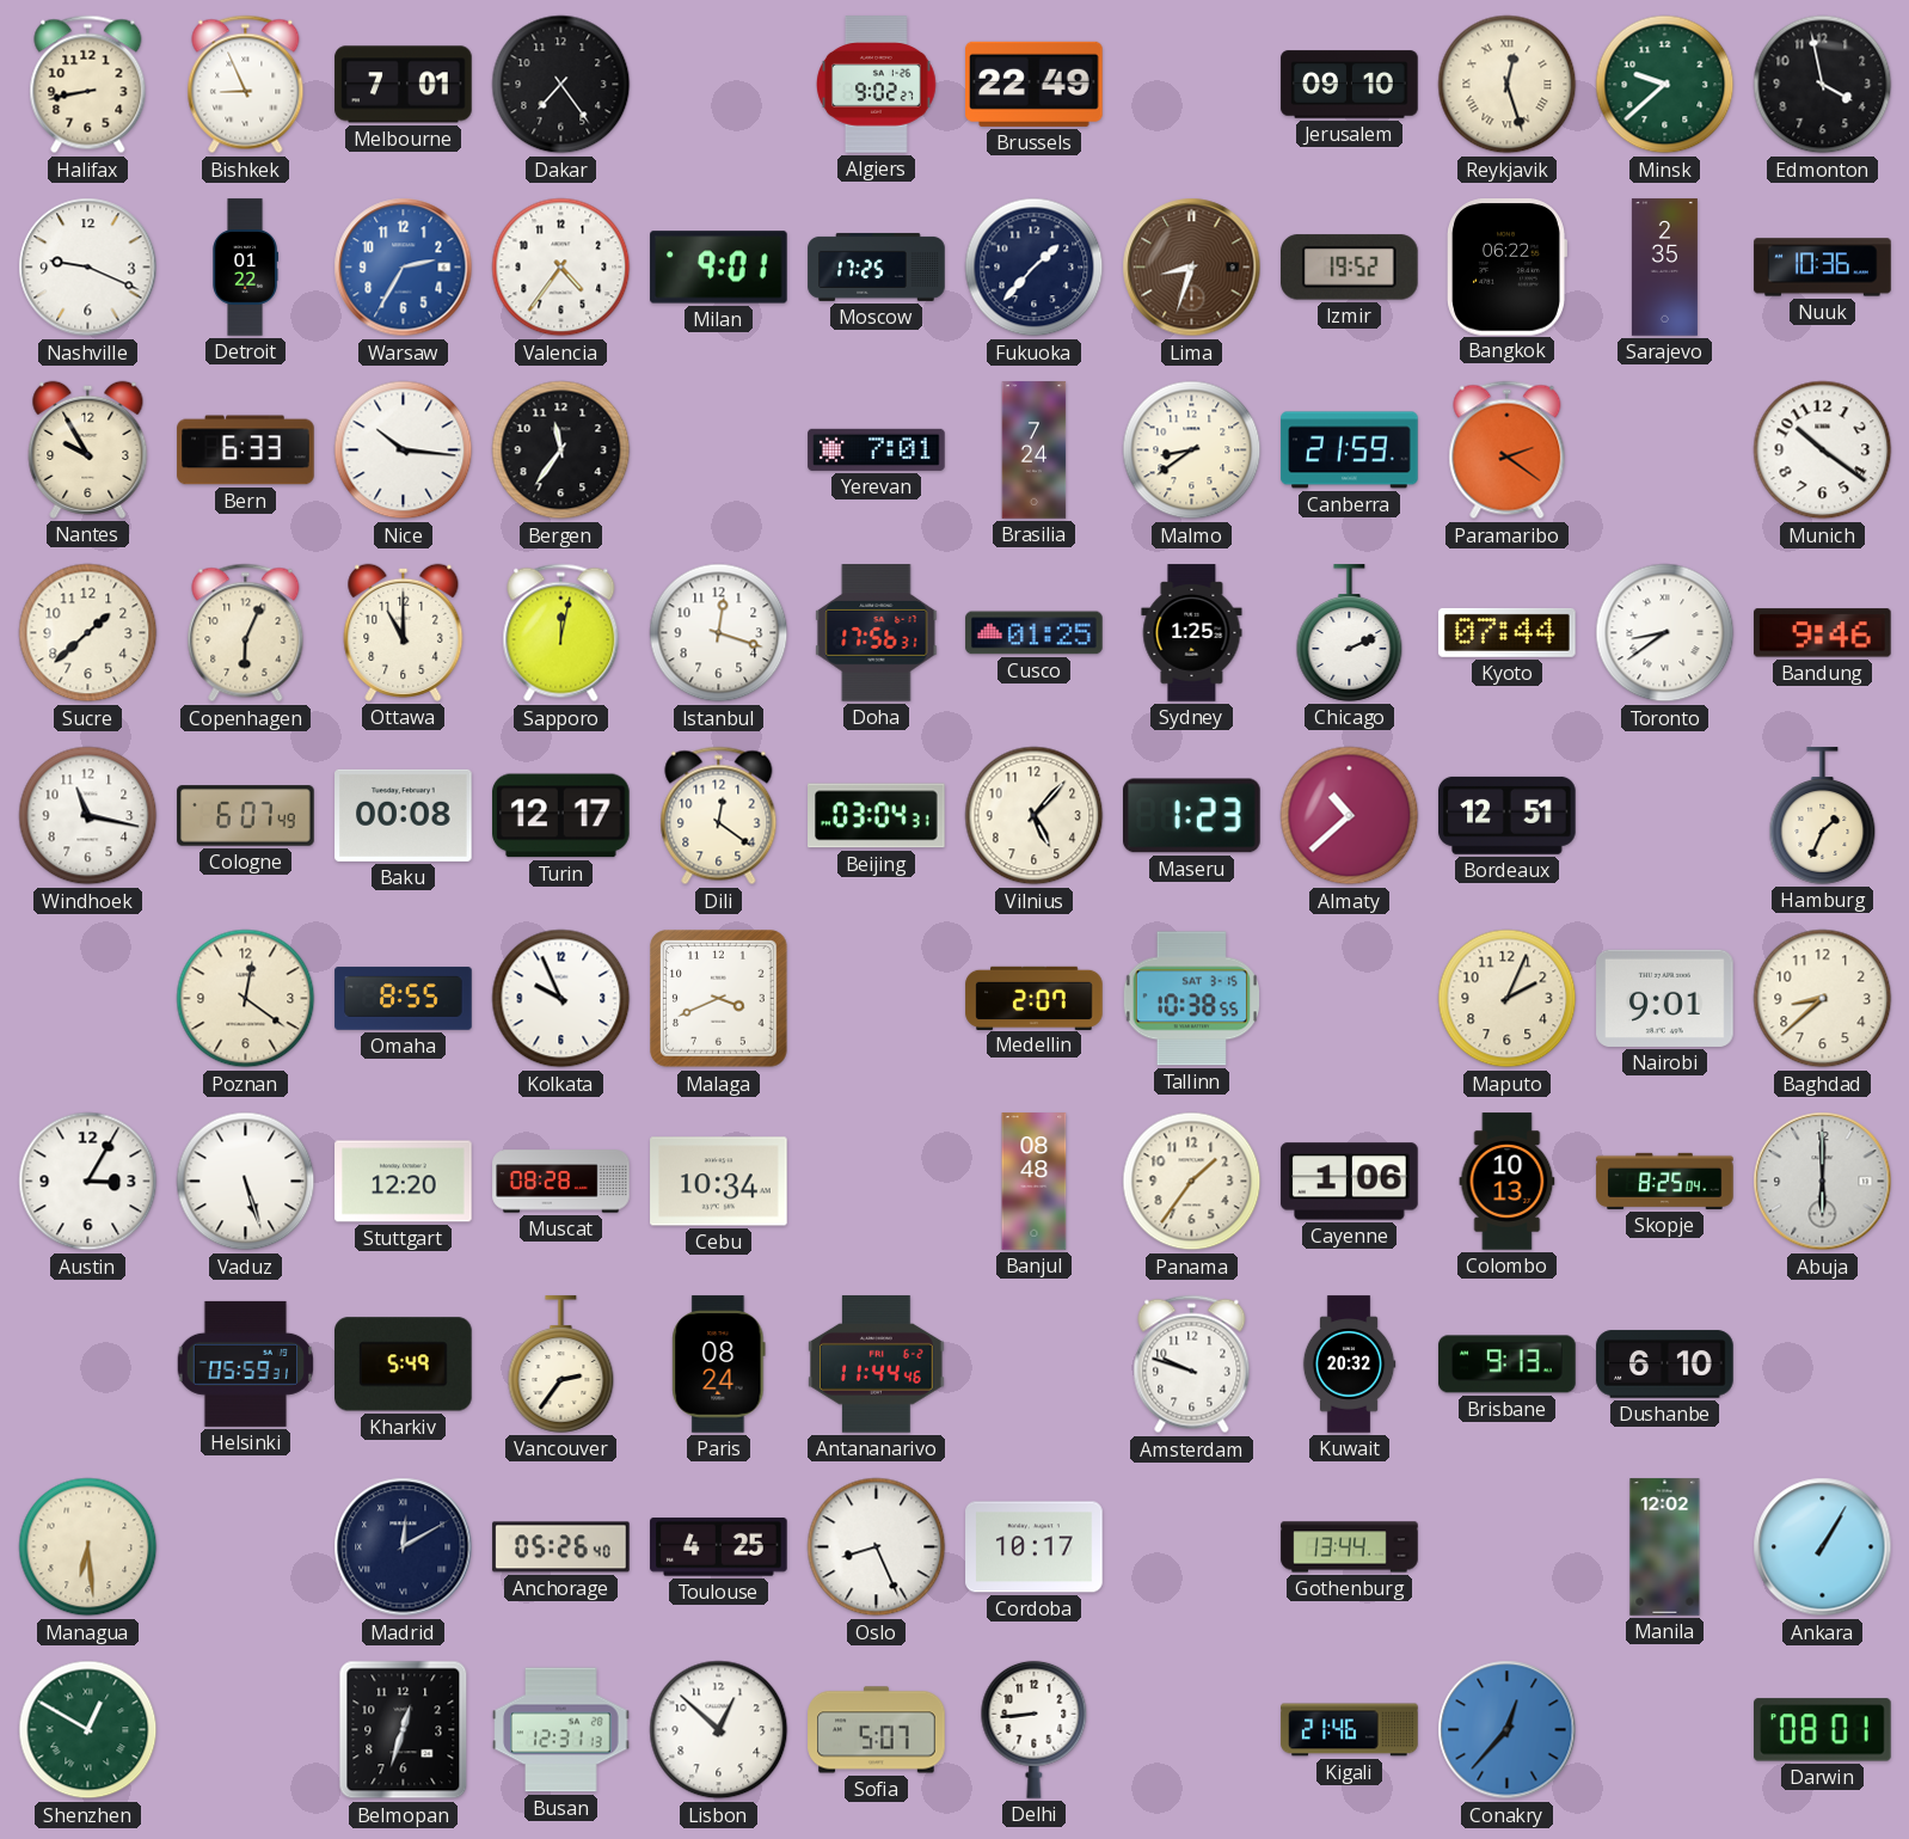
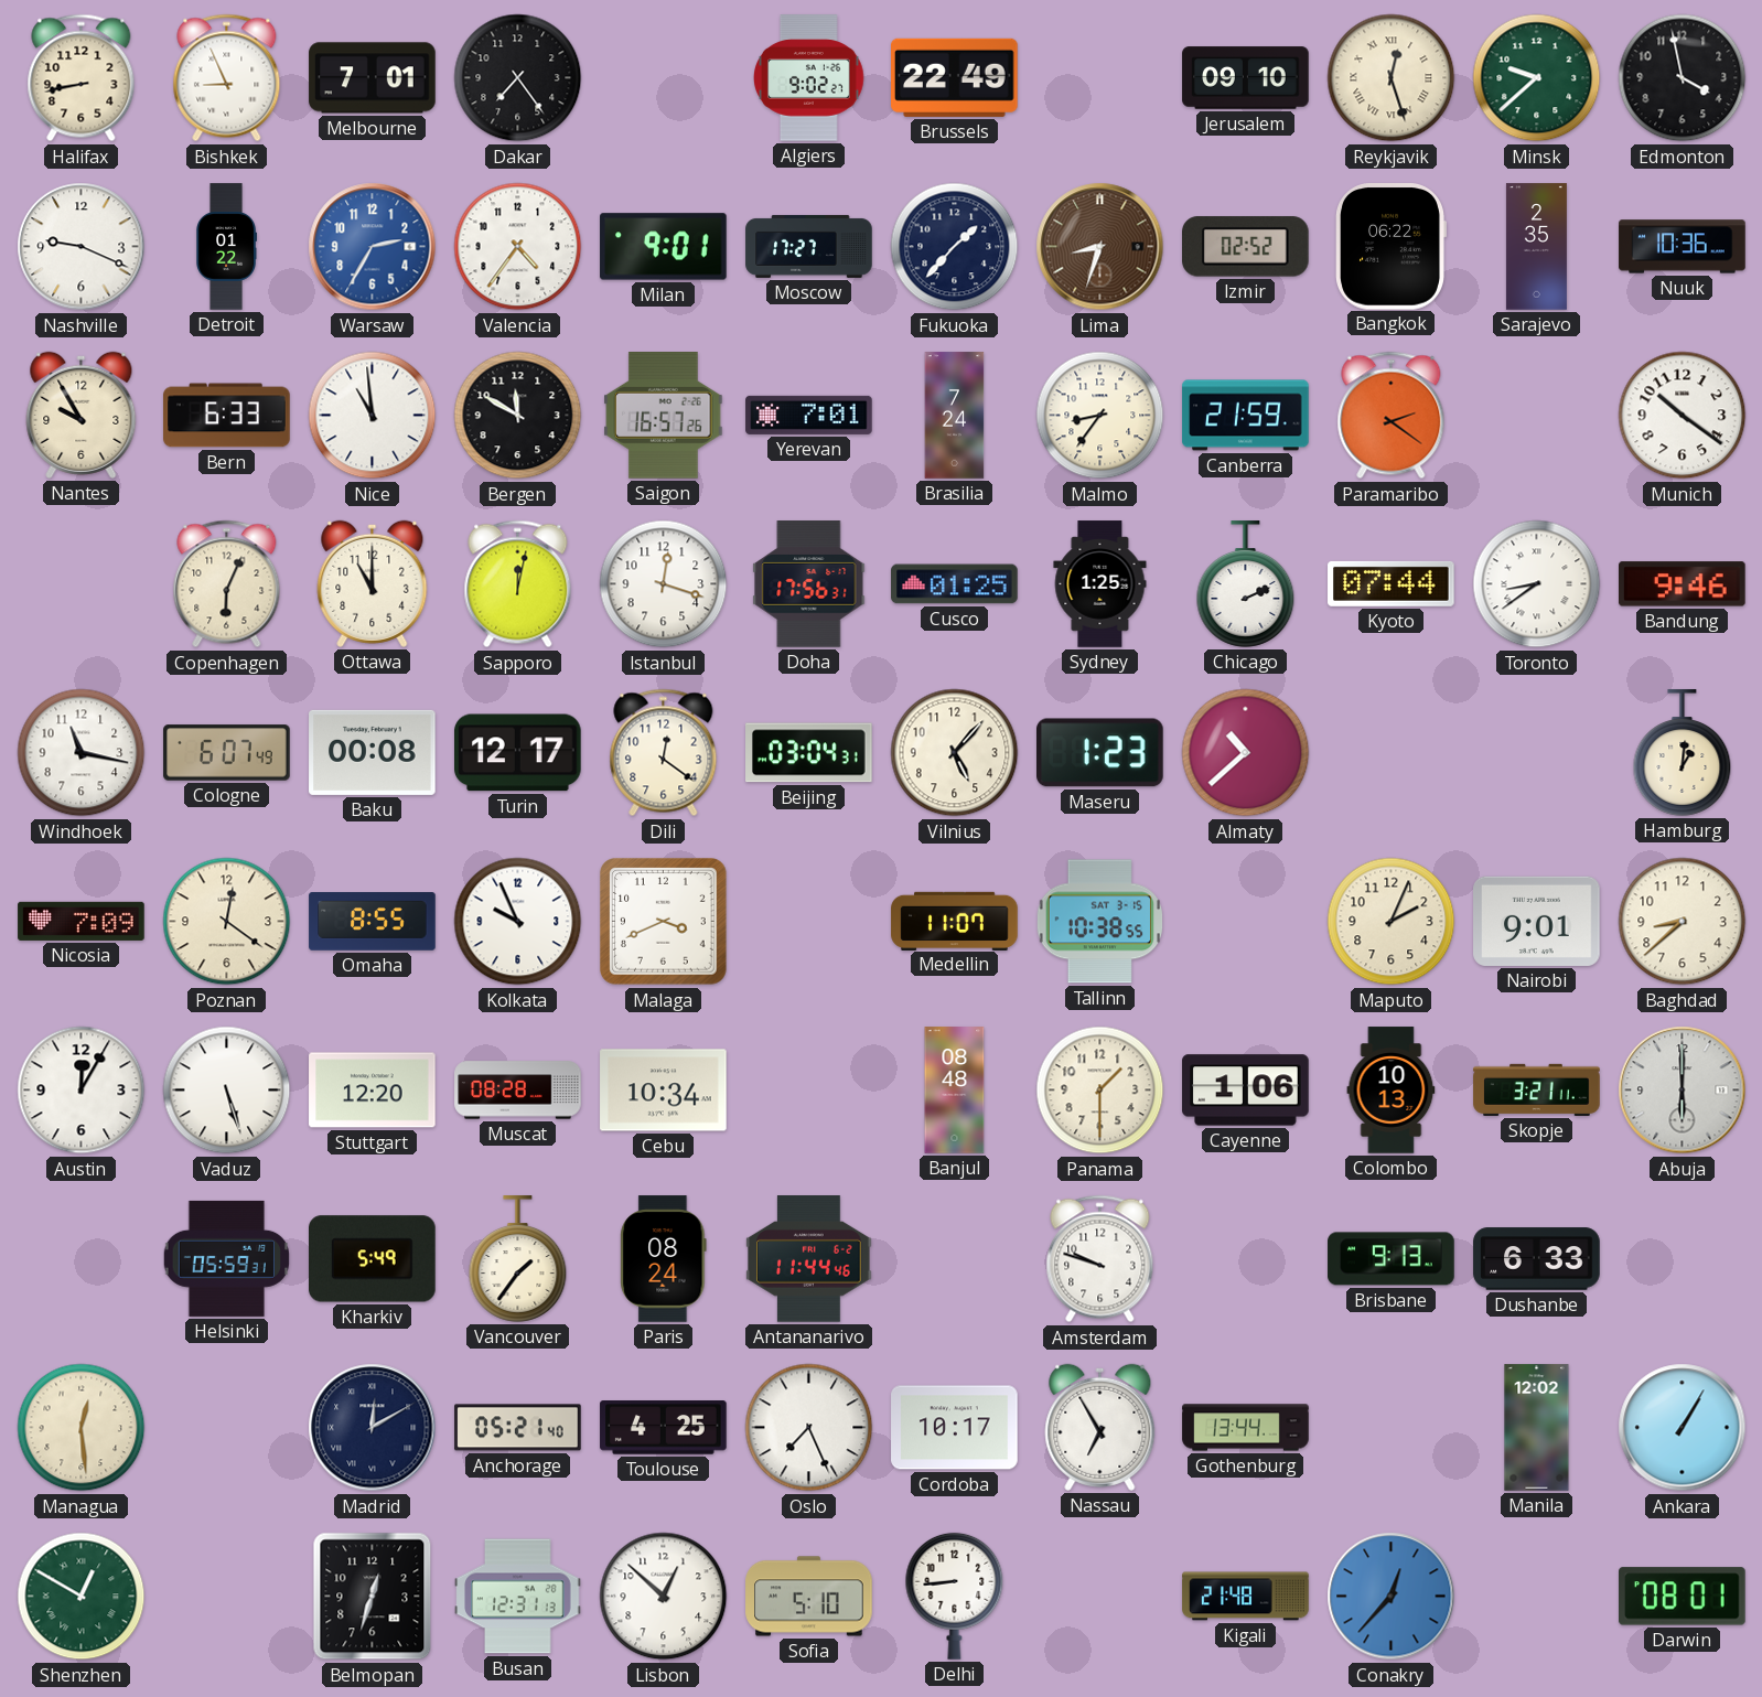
Moscow: 17:25 -> 17:27 (809, 246)
Izmir: 19:52 -> 02:52 (1246, 247)
Nice: 10:16 -> 10:59 (373, 416)
Bergen: 11:36 -> 11:50 (518, 416)
Saigon: none -> 16:57 (664, 416)
Malmo: 8:39 -> 8:36 (1100, 416)
Sucre: 1:38 -> none (88, 633)
Bordeaux: 12:51 -> none (1508, 815)
Hamburg: 1:34 -> 1:01 (1683, 753)
Nicosia: none -> 7:09 (82, 921)
Medellin: 2:07 -> 11:07 (955, 921)
Austin: 3:05 -> 12:05 (82, 1091)
Panama: 1:36 -> 1:30 (1100, 1091)
Skopje: 8:25 -> 3:21 (1537, 1089)
Vancouver: 2:36 -> 1:36 (518, 1259)
Kuwait: 20:32 -> none (1349, 1365)
Dushanbe: 6:10 -> 6:33 (1537, 1259)
Managua: 6:29 -> 12:29 (82, 1428)
Anchorage: 05:26 -> 05:21 (518, 1428)
Oslo: 8:26 -> 7:26 (809, 1428)
Nassau: none -> 6:55 (1100, 1427)
Sofia: 5:07 -> 5:10 (809, 1597)
Kigali: 21:46 -> 21:48 (1246, 1597)
